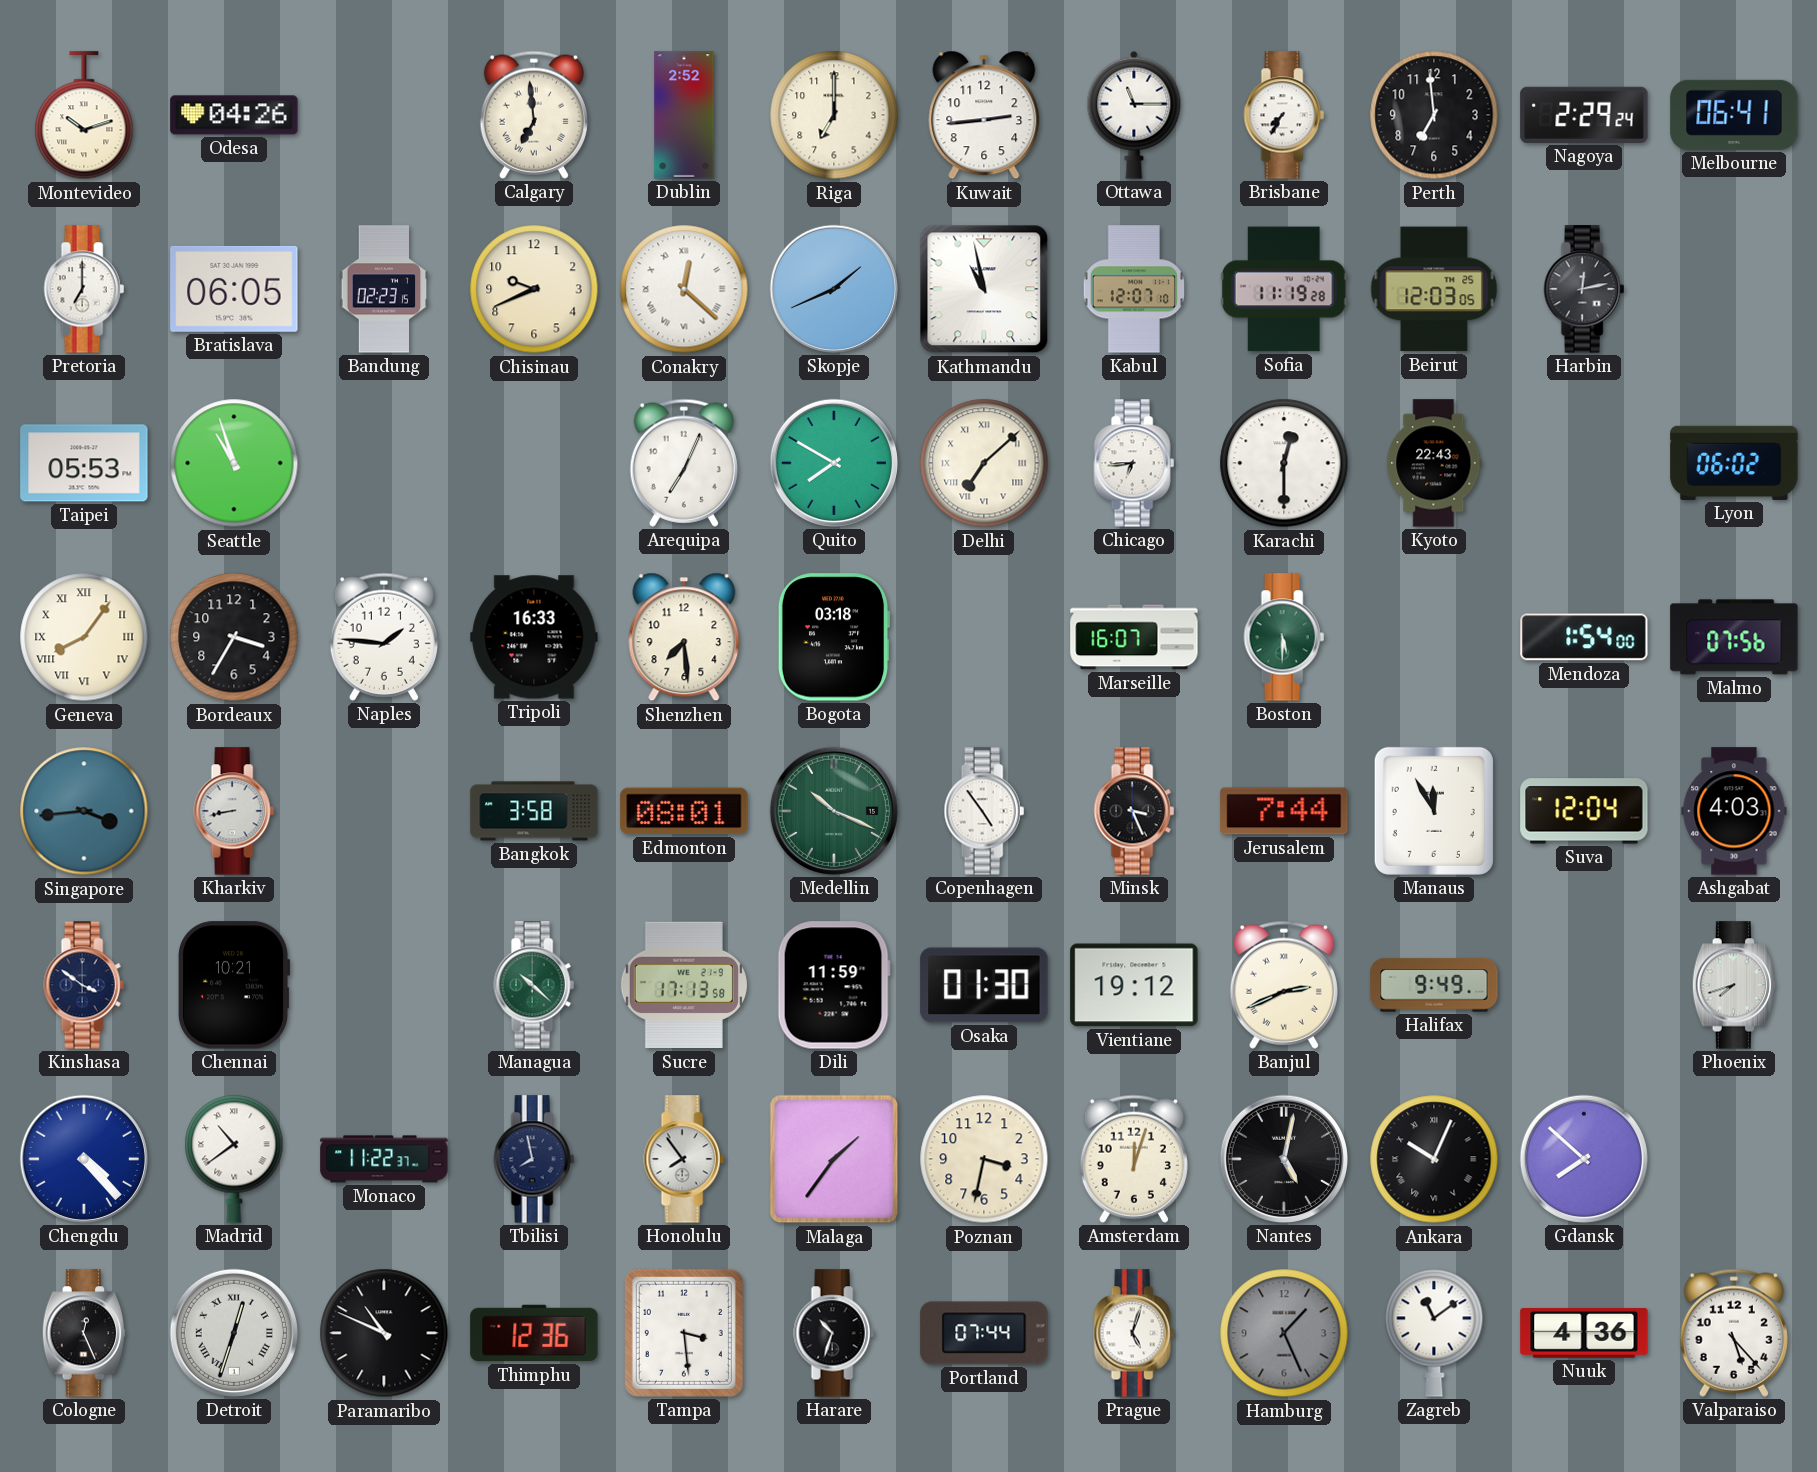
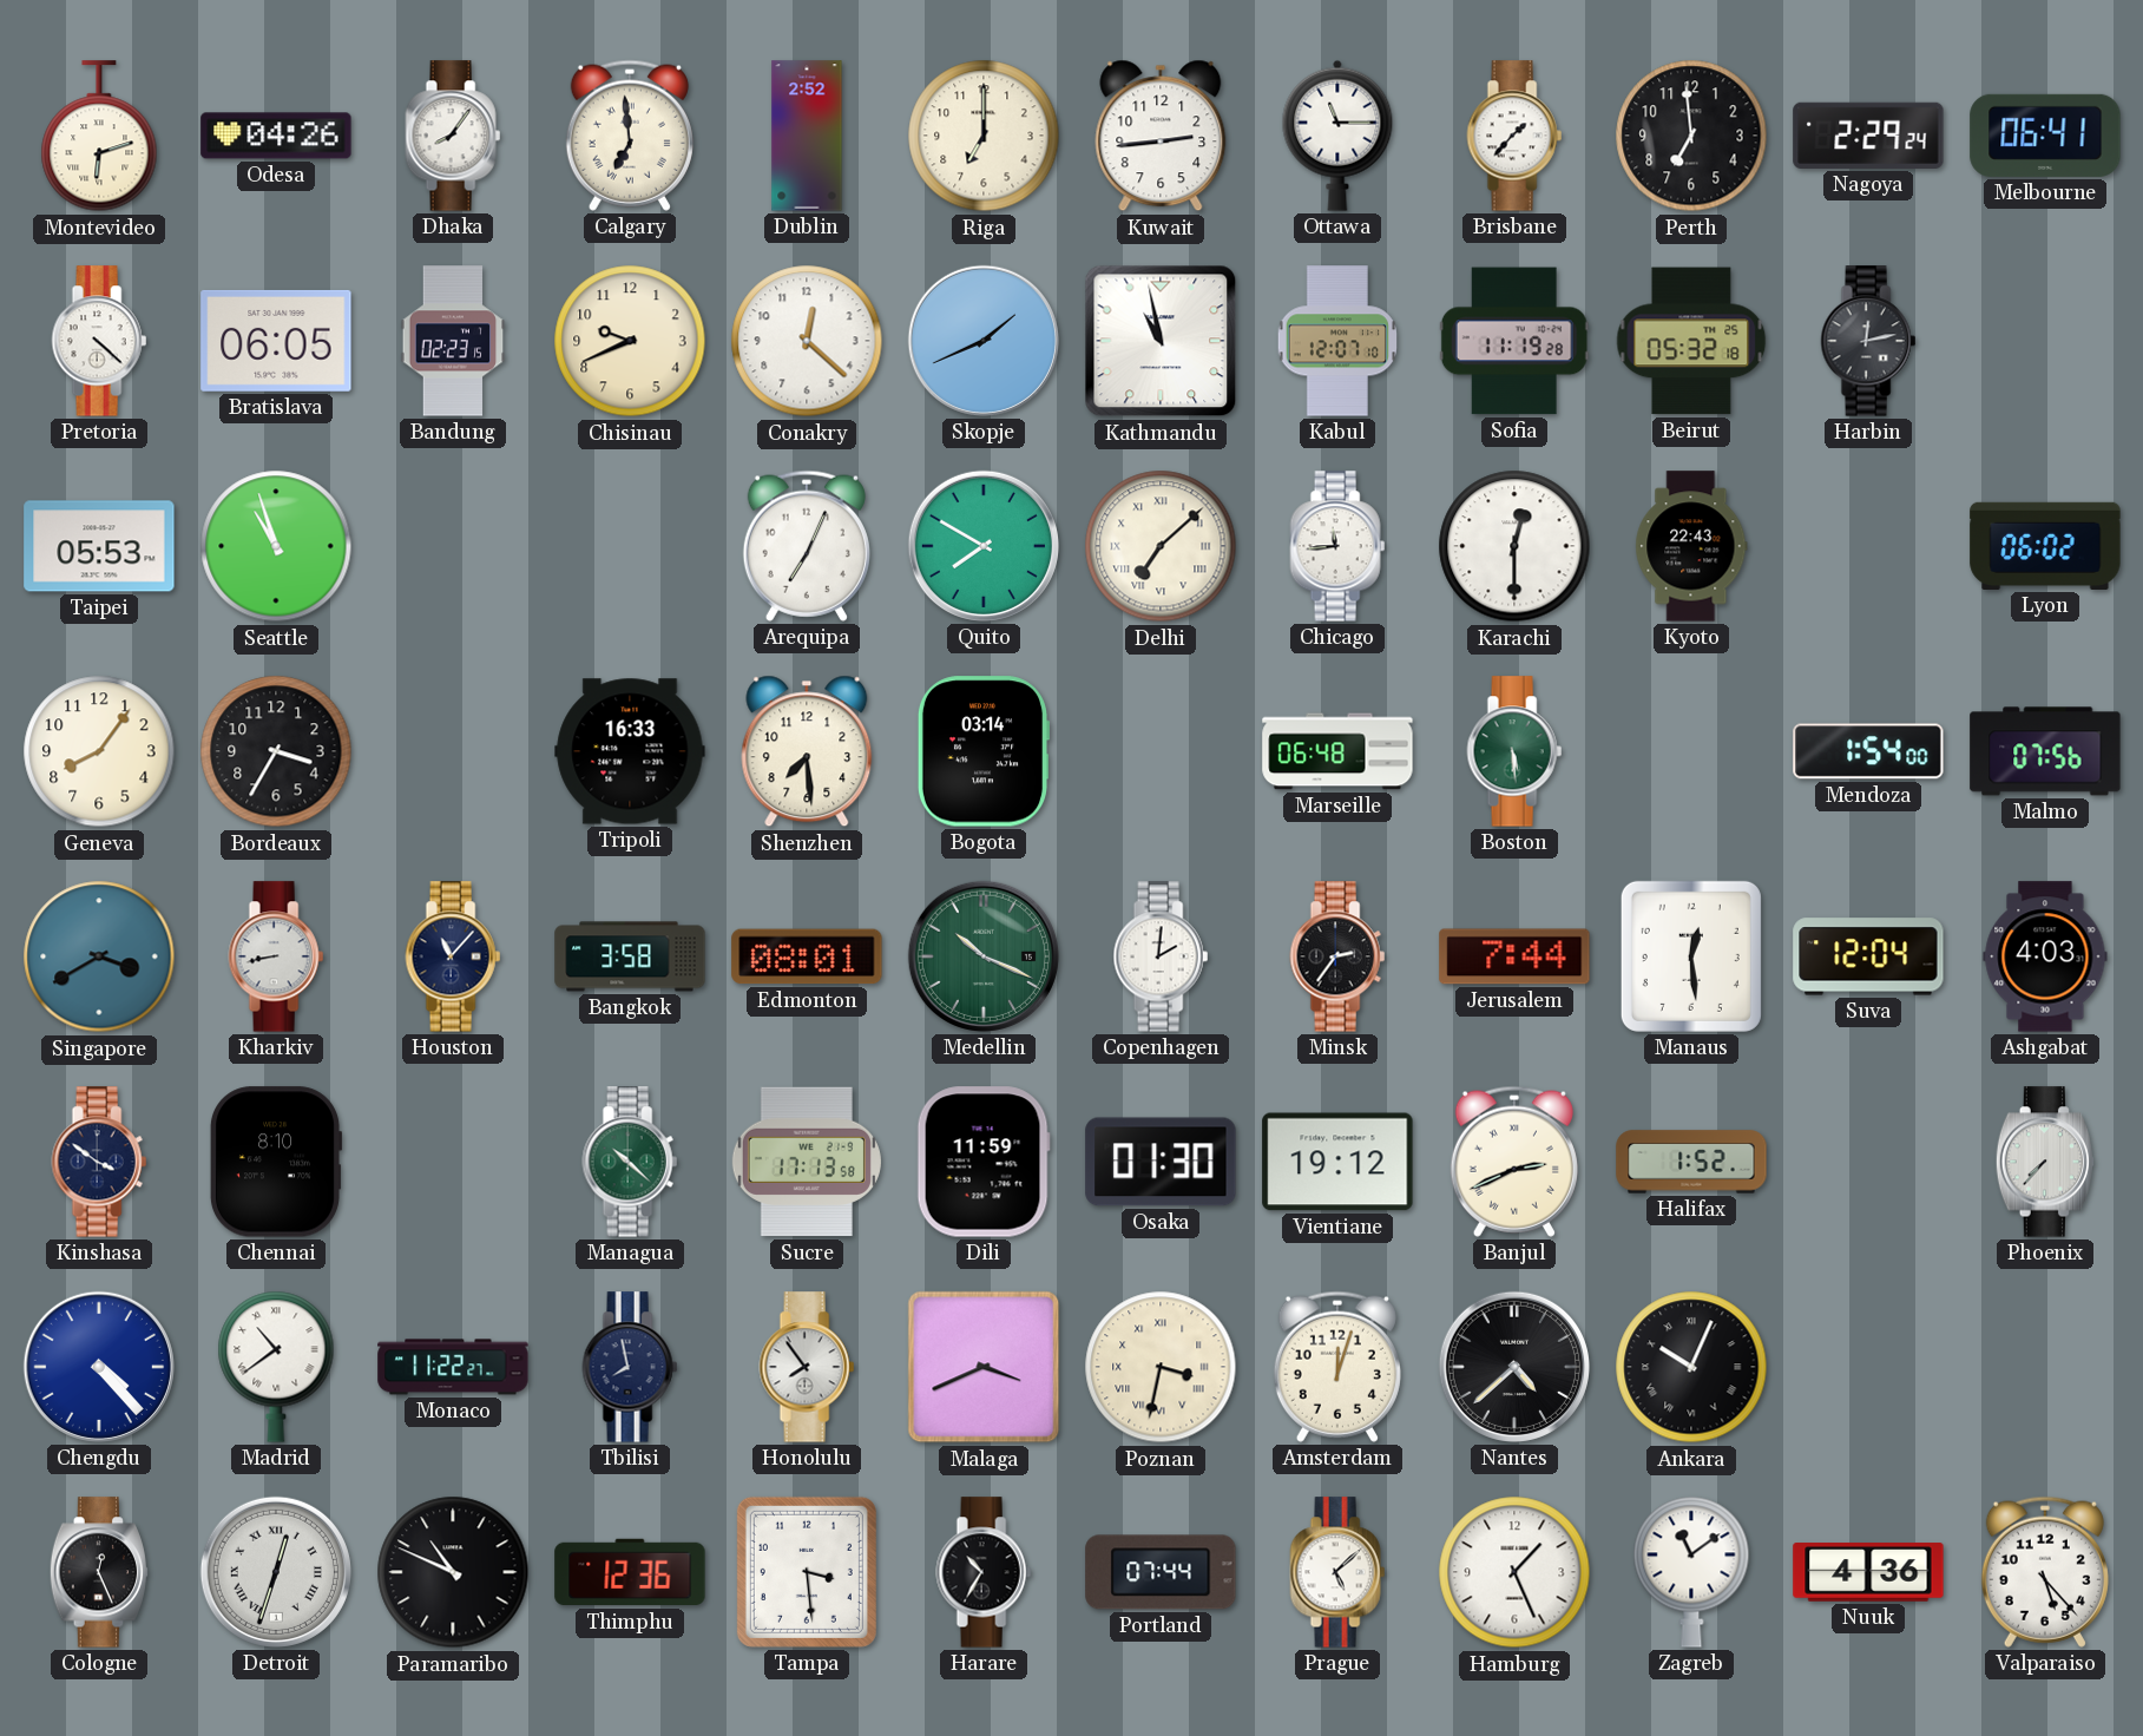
Montevideo: 10:12 -> 6:12 (99, 137)
Dhaka: none -> 8:06 (453, 136)
Brisbane: 7:35 -> 1:37 (1514, 136)
Pretoria: 7:00 -> 4:22 (99, 341)
Conakry numerals: Roman -> Arabic (807, 341)
Beirut: 12:03 -> 05:32 (1691, 341)
Chicago: 6:44 -> 11:44 (1337, 546)
Geneva numerals: Roman -> Arabic (99, 751)
Naples: 1:46 -> none (384, 637)
Bogota: 03:18 -> 03:14 (984, 751)
Marseille: 16:07 -> 06:48 (1337, 751)
Boston: 5:30 -> 5:29 (1514, 751)
Singapore: 3:44 -> 3:40 (99, 956)
Houston: none -> 11:07 (453, 956)
Copenhagen: 4:54 -> 2:01 (1161, 956)
Minsk: 3:26 -> 2:36 (1337, 956)
Manaus: 11:55 -> 12:29 (1691, 956)
Chennai: 10:21 -> 8:10 (276, 1162)
Halifax: 9:49 -> 1:52 (1691, 1162)
Phoenix: 7:42 -> 7:37 (2045, 1162)
Monaco: 11:22:37 -> 11:22:27 (453, 1367)
Malaga: 1:36 -> 3:41 (984, 1367)
Poznan numerals: Arabic -> Roman (1161, 1367)
Nantes: 5:02 -> 4:38 (1514, 1367)
Gdansk: 7:52 -> none (1584, 1159)
Harare: 10:33 -> 10:35 (984, 1572)
Prague: 5:03 -> 5:08 (1337, 1572)
Hamburg dial: grey -> white (1514, 1572)
